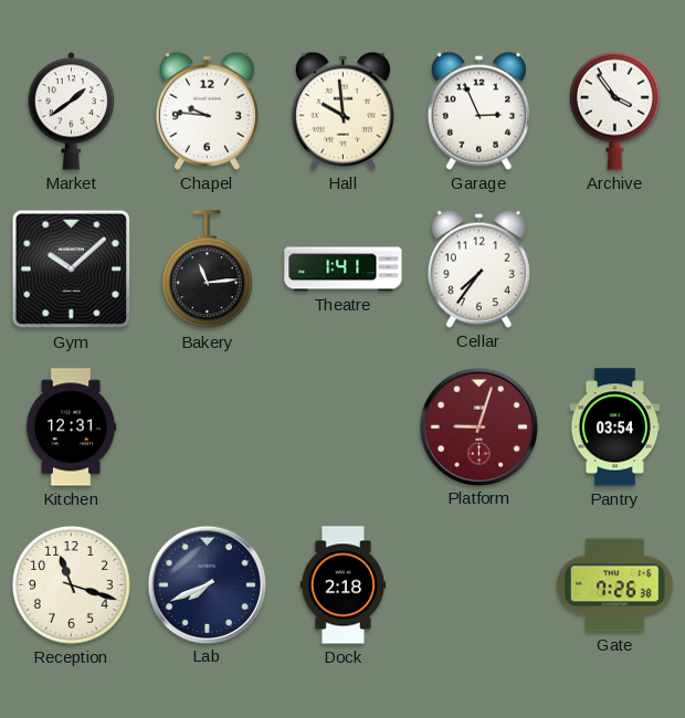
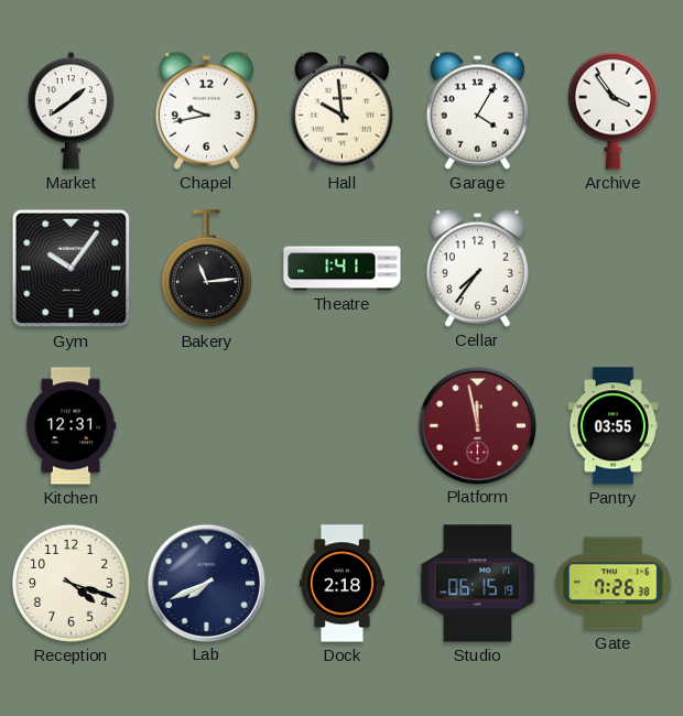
Chapel: 9:46 -> 9:43 (206, 110)
Garage: 2:56 -> 4:05 (477, 110)
Gym: 10:08 -> 10:06 (72, 269)
Platform: 9:03 -> 11:58 (477, 425)
Pantry: 03:54 -> 03:55 (612, 426)
Reception: 11:18 -> 4:18 (71, 583)
Studio: none -> 06:15 (478, 584)
